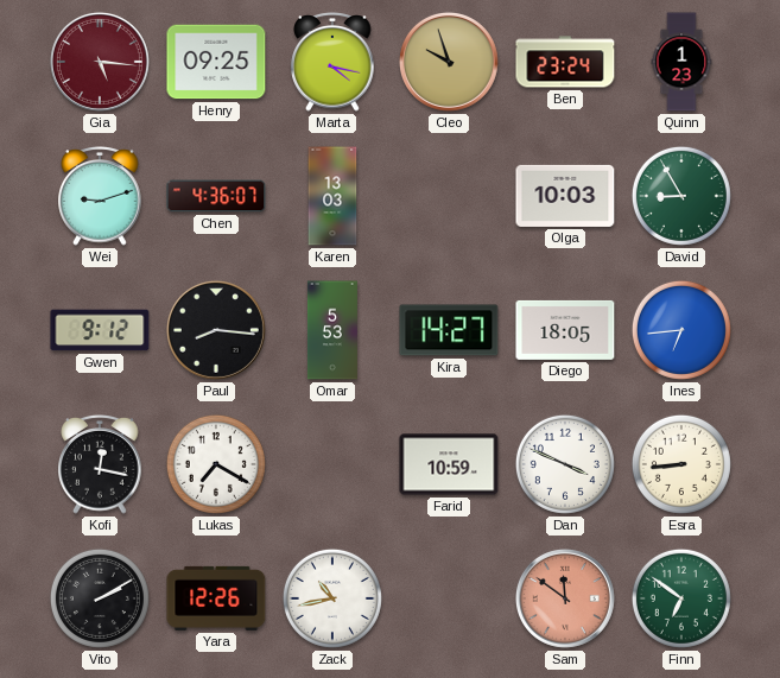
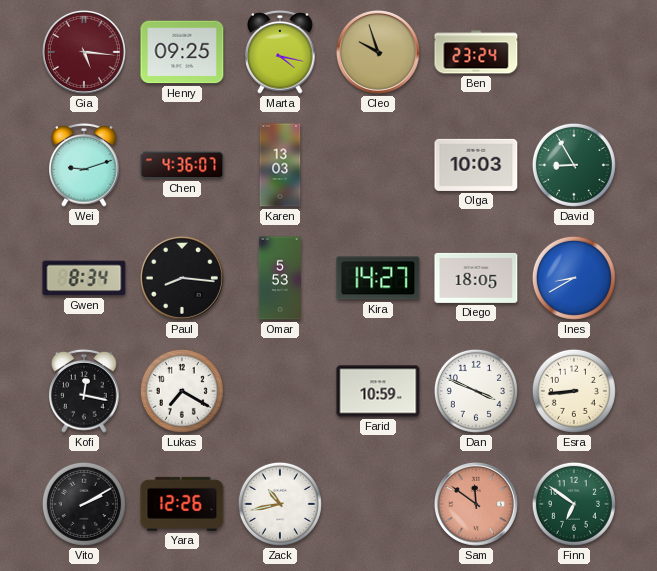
Quinn: 1:23 -> none (681, 62)
Gwen: 9:12 -> 8:34 (84, 278)
Ines: 6:44 -> 8:40 (574, 278)
